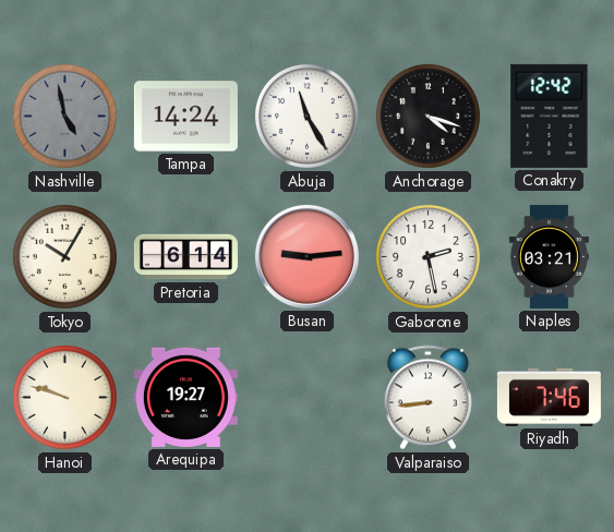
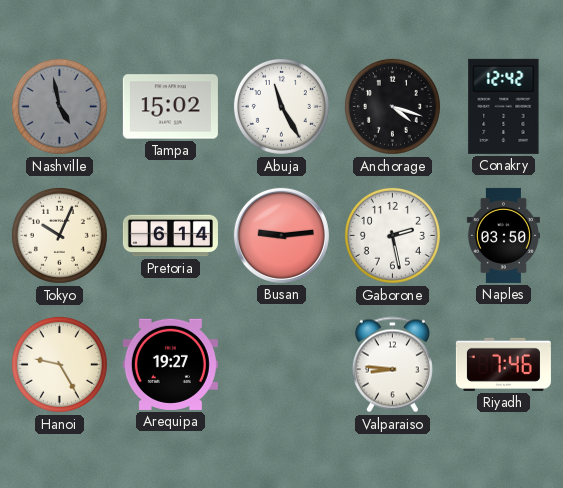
Tampa: 14:24 -> 15:02 (170, 107)
Tokyo: 10:05 -> 10:04 (59, 235)
Naples: 03:21 -> 03:50 (503, 235)
Hanoi: 9:48 -> 9:25 (59, 364)
Valparaiso: 8:44 -> 8:46 (392, 365)
